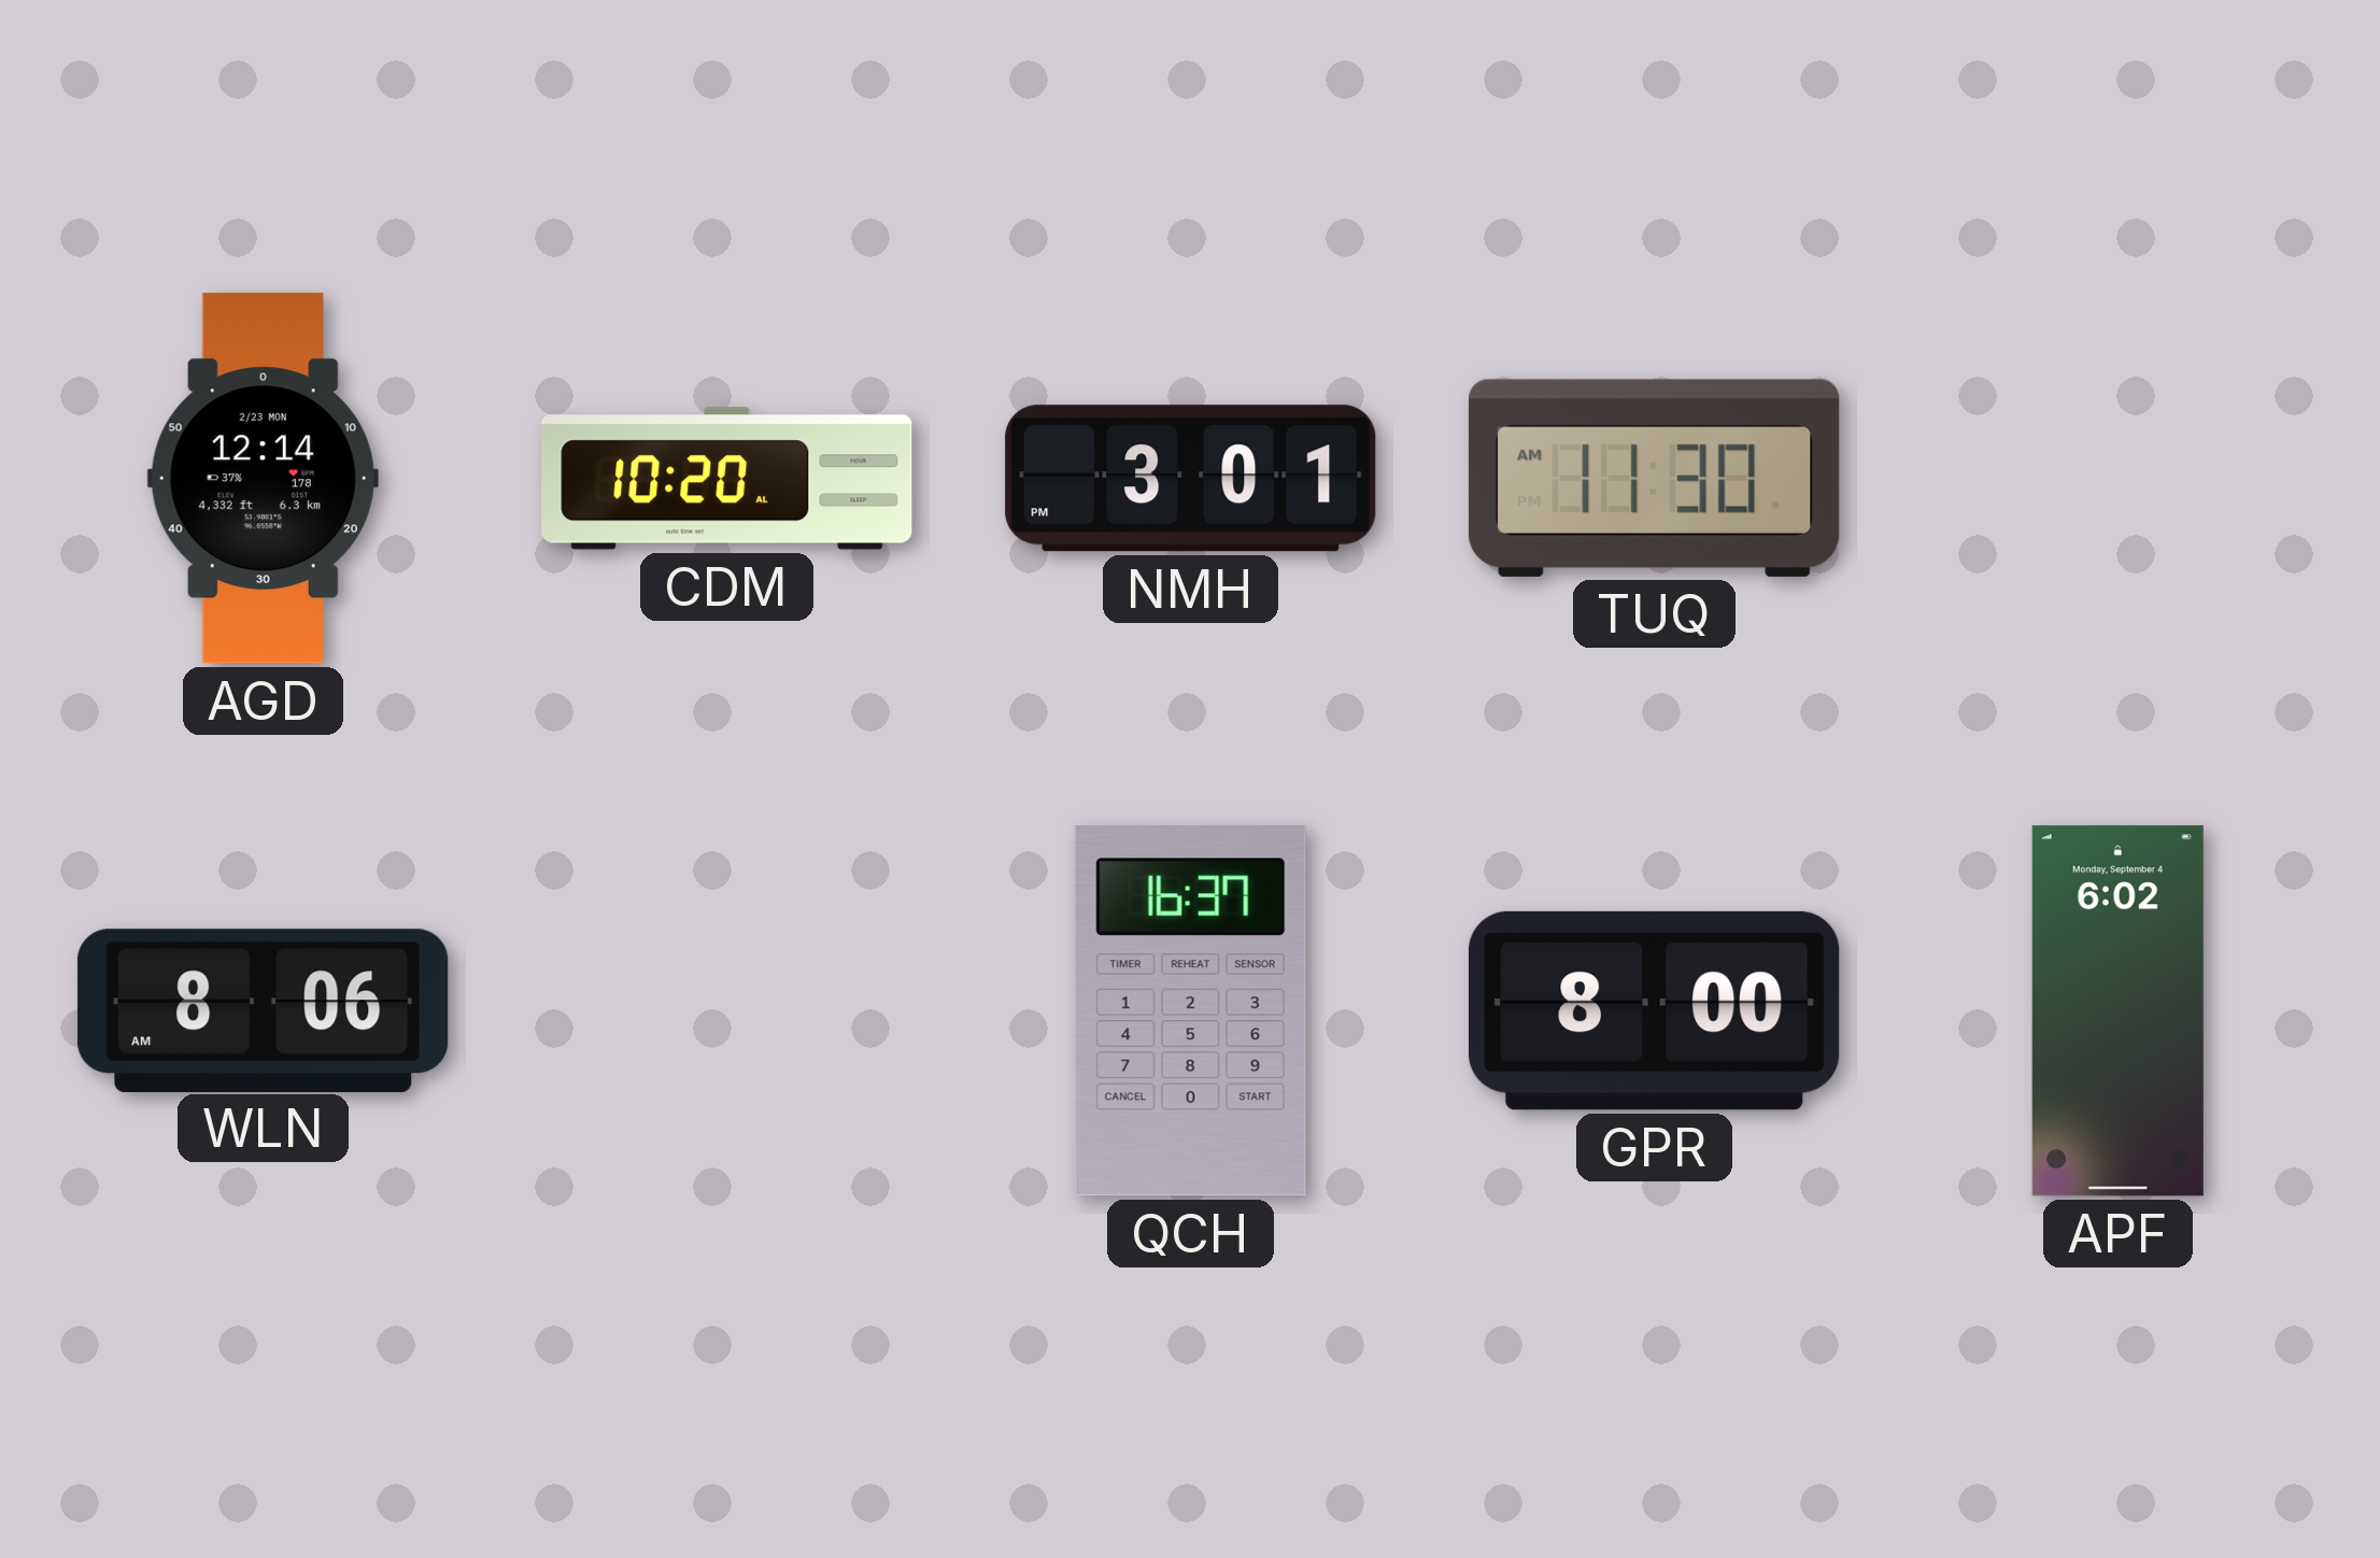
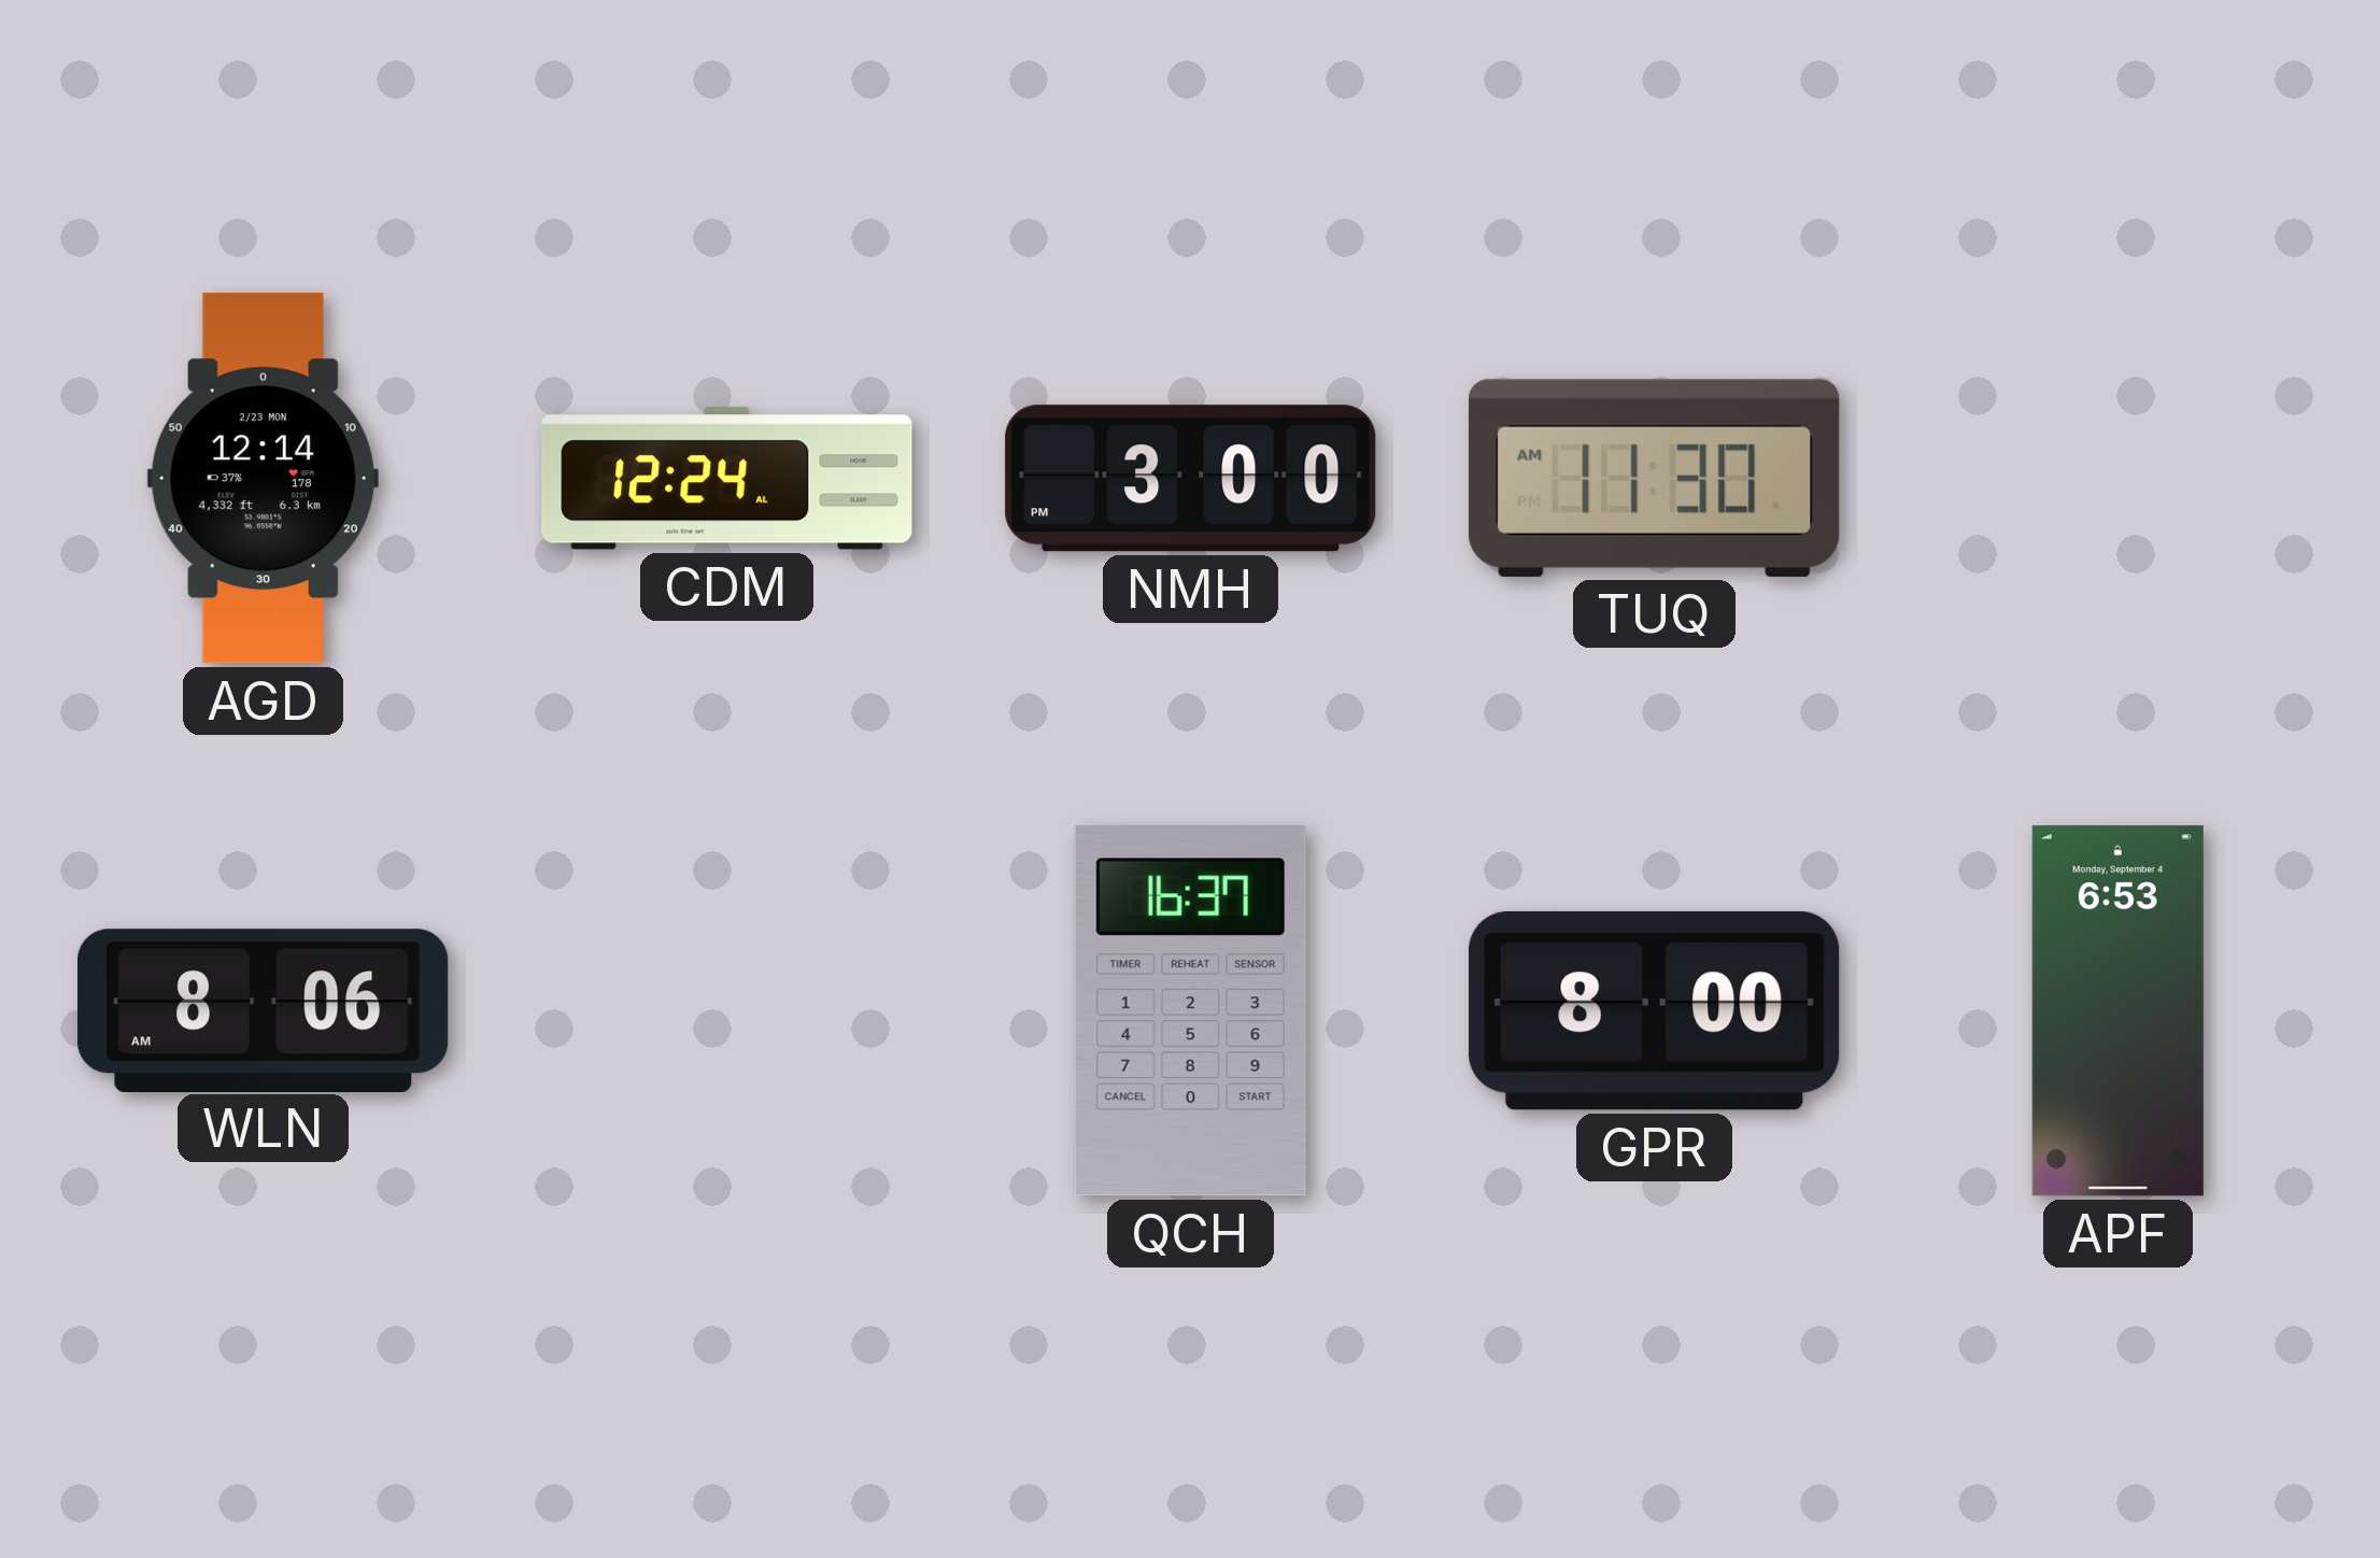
CDM: 10:20 -> 12:24 (727, 479)
NMH: 3:01 -> 3:00 (1191, 479)
APF: 6:02 -> 6:53 (2117, 1011)
